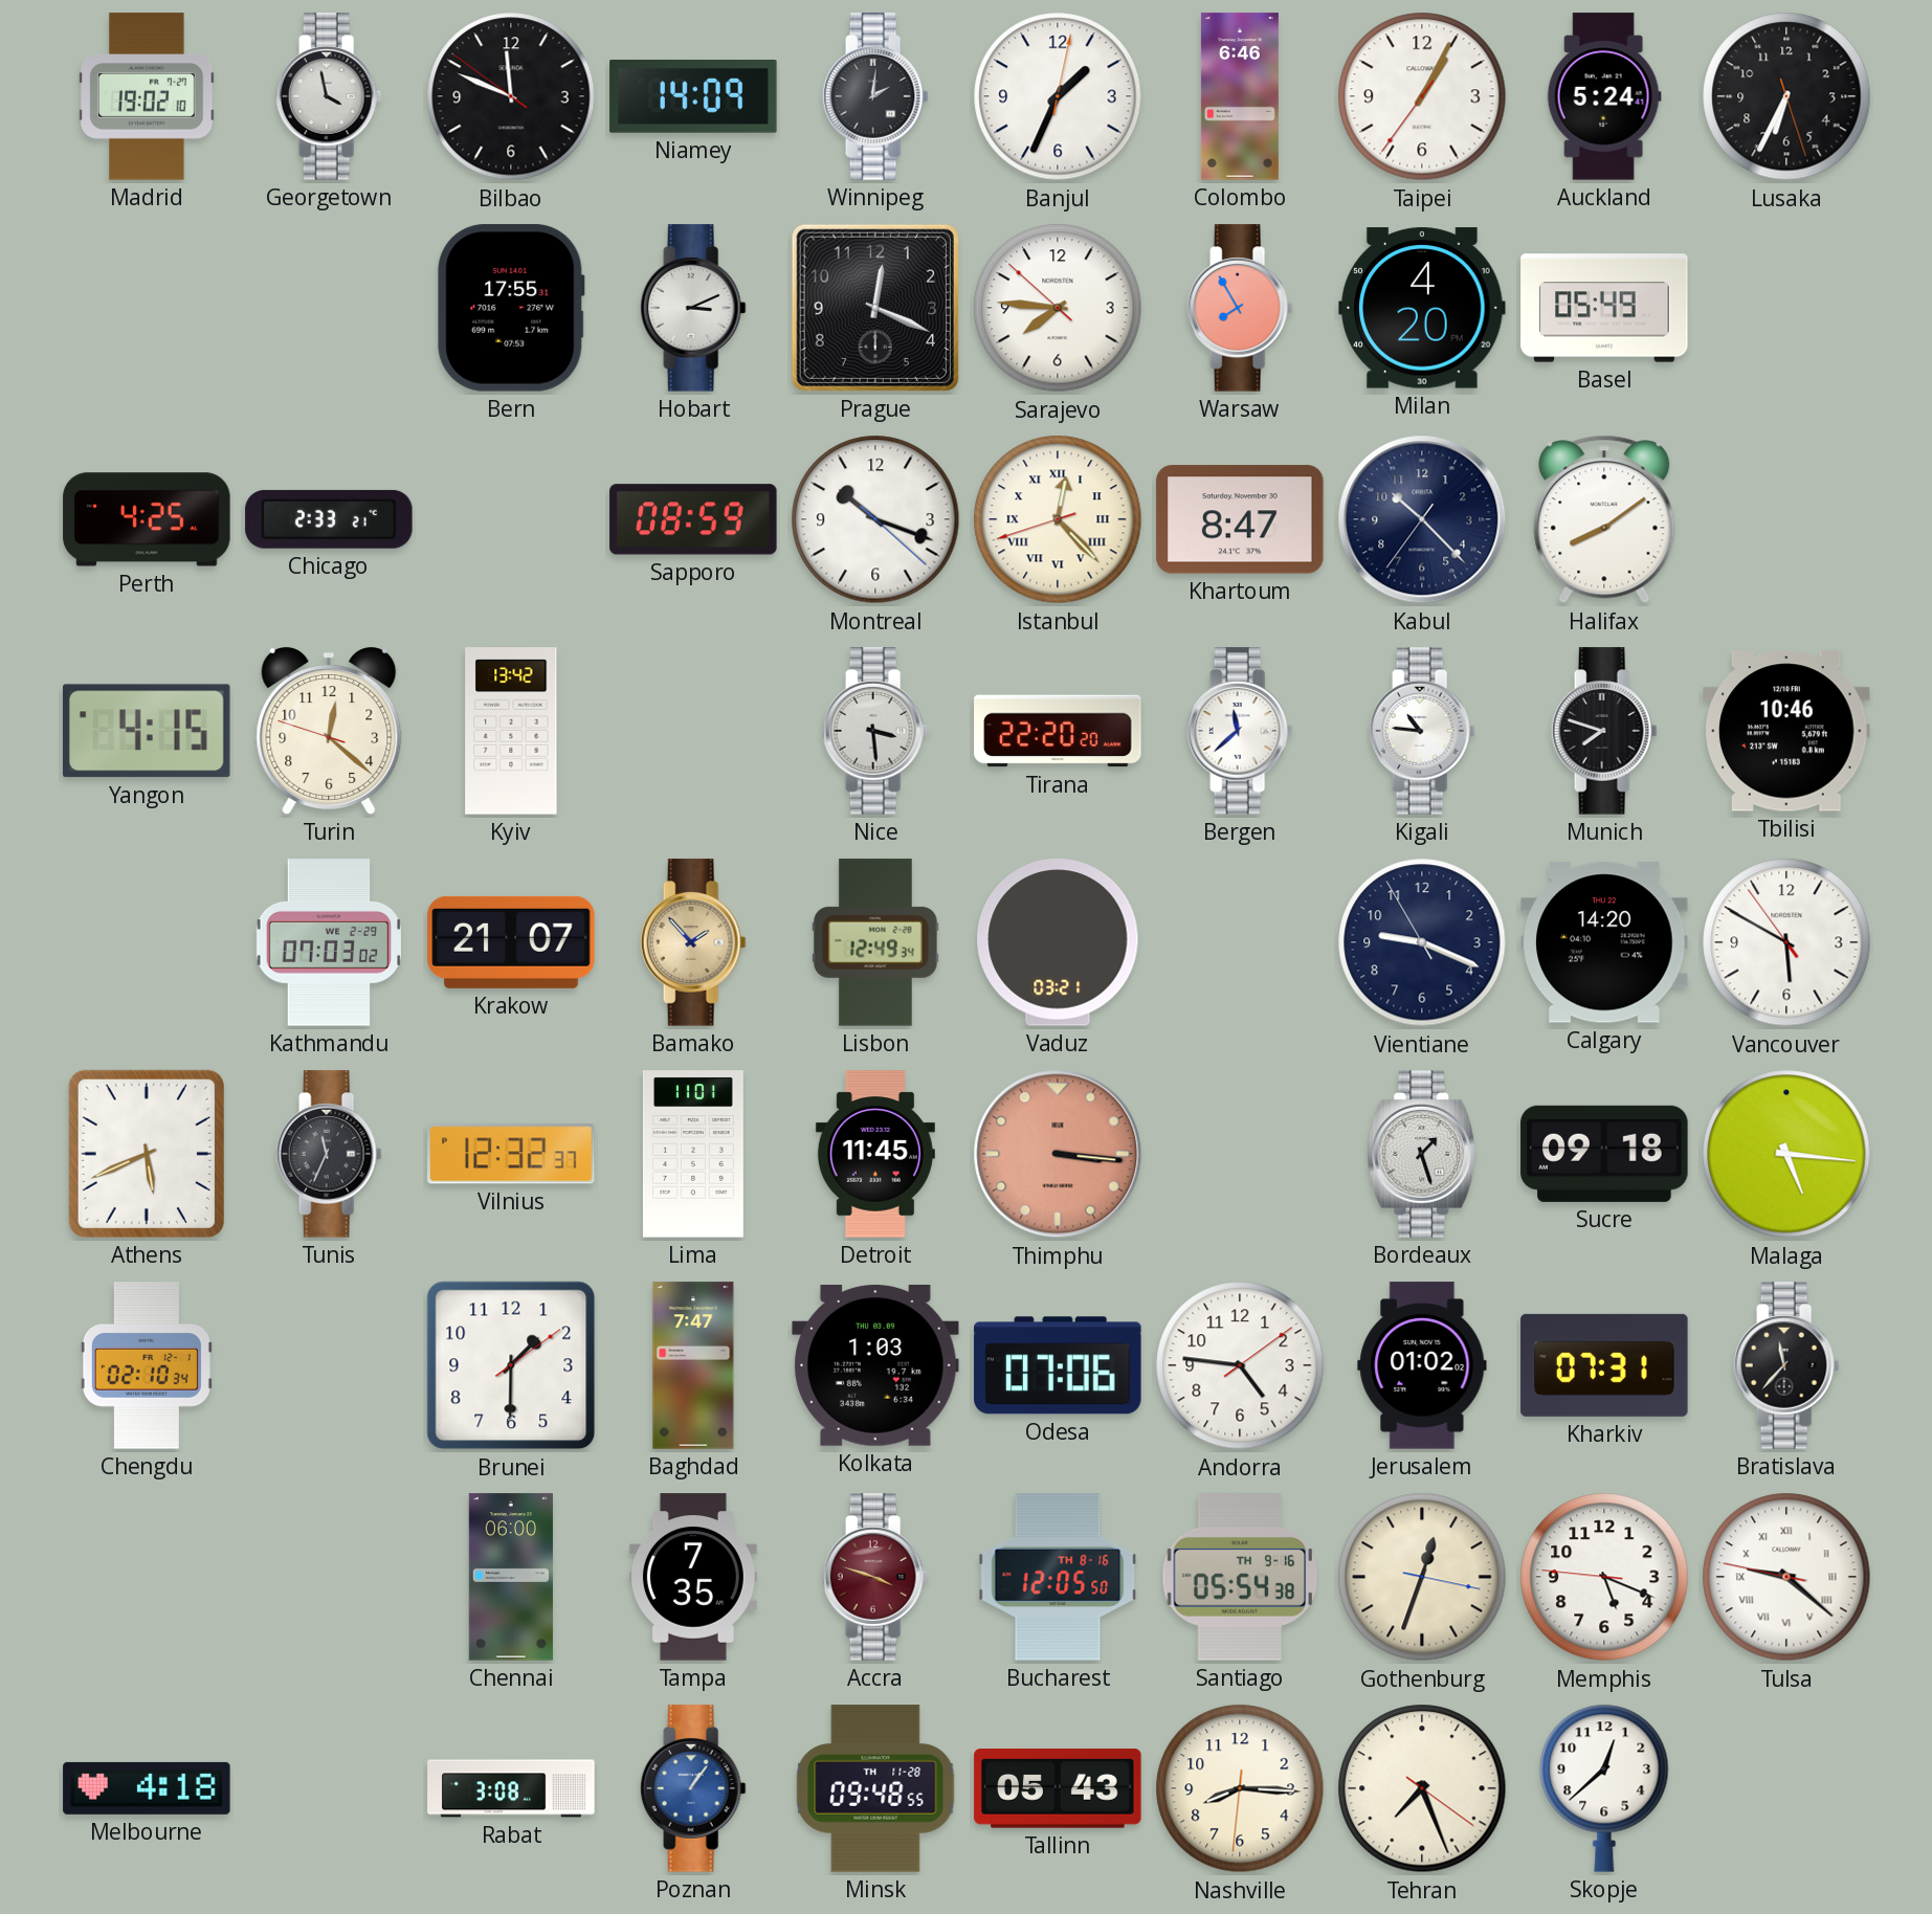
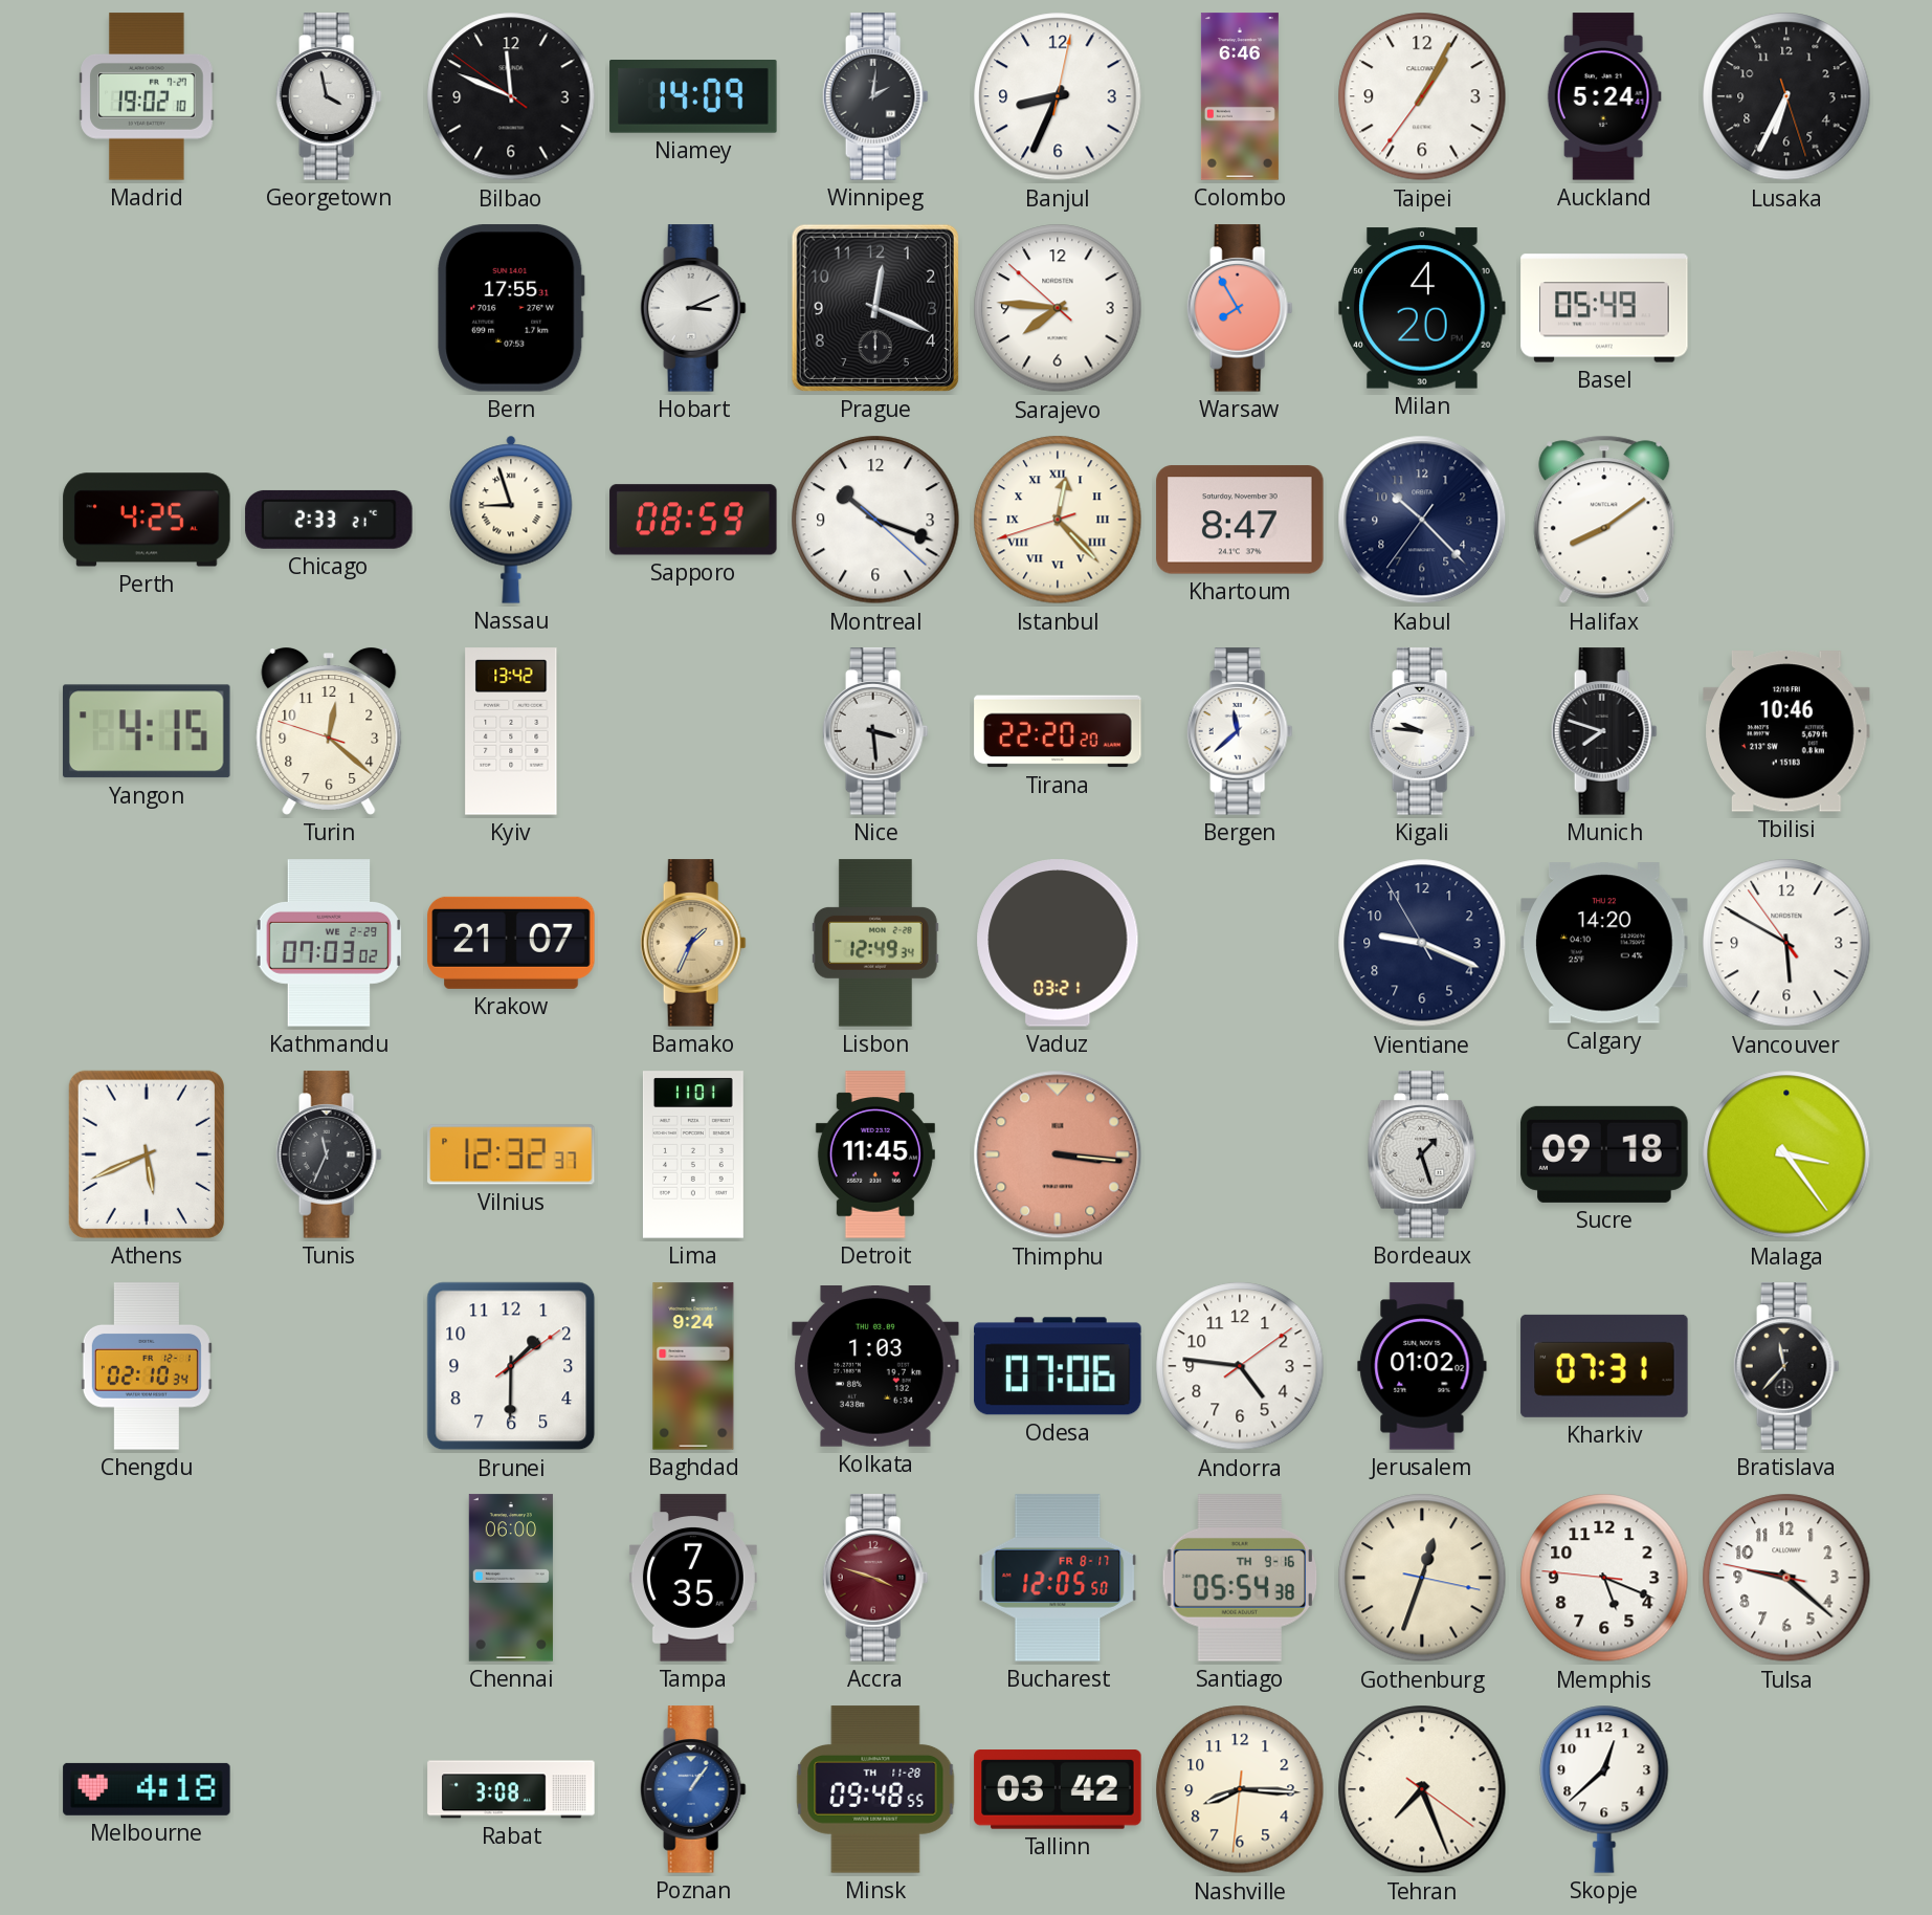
Banjul: 1:34 -> 8:34 (1058, 96)
Nassau: none -> 8:57 (511, 520)
Kigali: 10:46 -> 9:46 (1422, 731)
Bamako: 1:53 -> 1:34 (693, 943)
Malaga: 5:16 -> 3:24 (1786, 1154)
Baghdad: 7:47 -> 9:24 (693, 1366)
Bucharest date: TH 8-16 -> FR 8-17 (1058, 1578)
Tulsa numerals: Roman -> Arabic (1786, 1578)
Tallinn: 05:43 -> 03:42 (1058, 1789)
